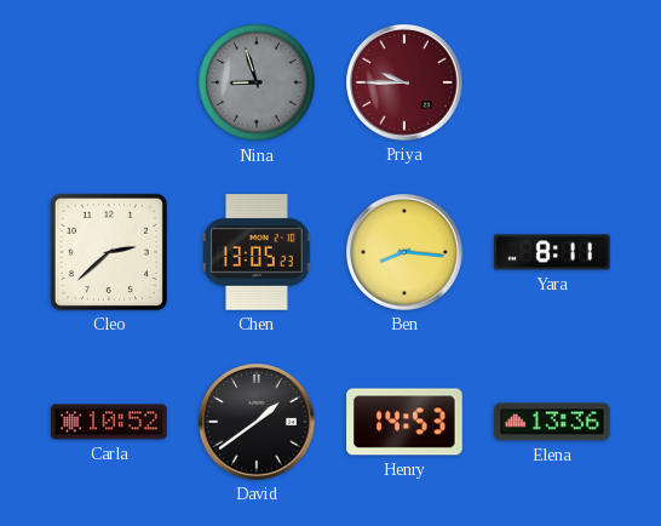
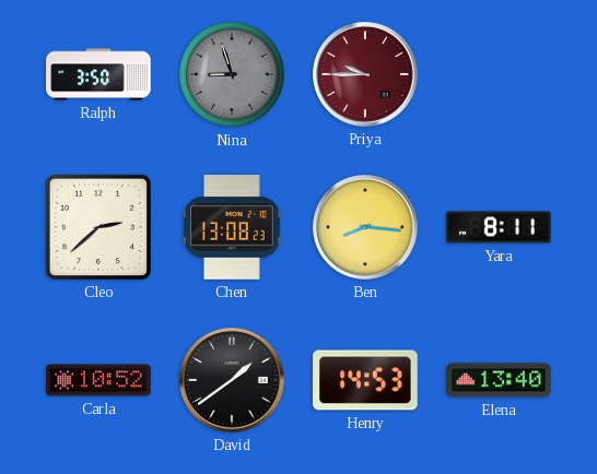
Ralph: none -> 3:50 (98, 74)
Chen: 13:05 -> 13:08 (232, 227)
Elena: 13:36 -> 13:40 (499, 380)
